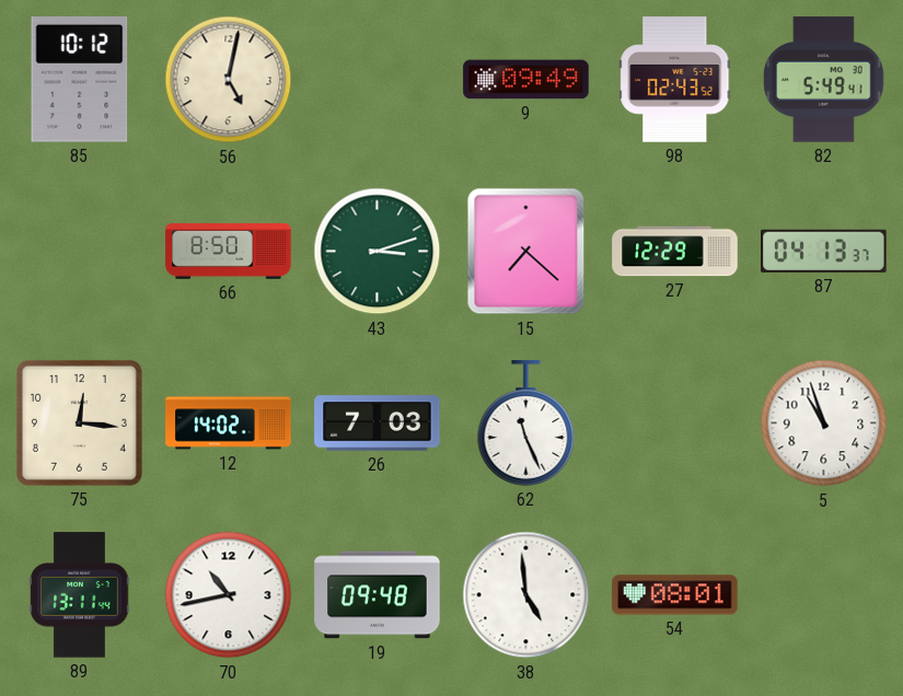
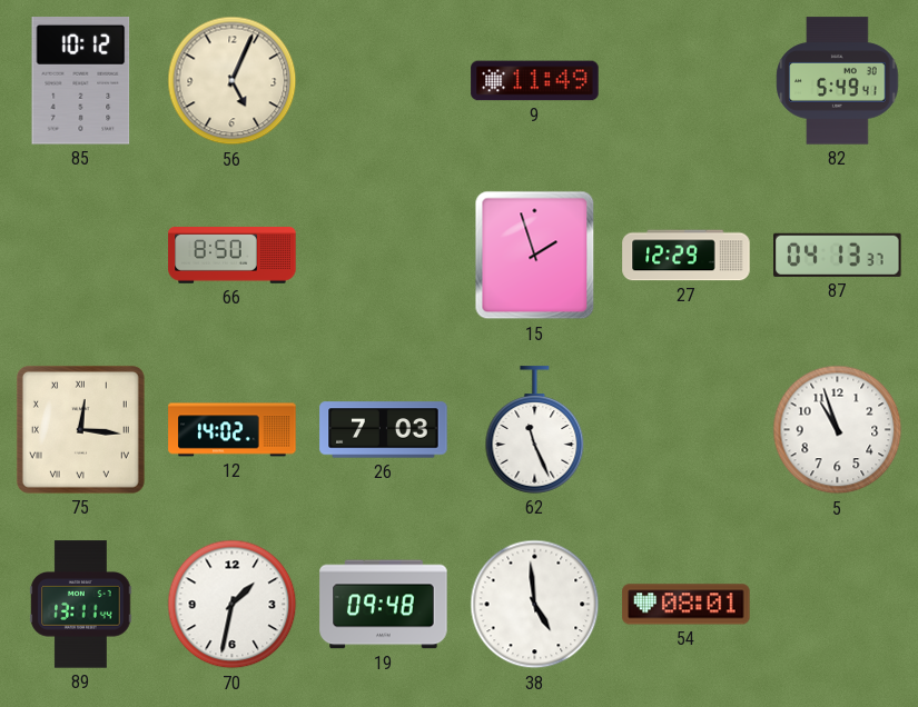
56: 5:02 -> 5:04 (233, 81)
9: 09:49 -> 11:49 (535, 81)
98: 02:43 -> none (675, 80)
43: 3:12 -> none (378, 252)
15: 7:22 -> 1:57 (535, 256)
75 numerals: Arabic -> Roman (80, 429)
70: 10:43 -> 1:32 (233, 605)
